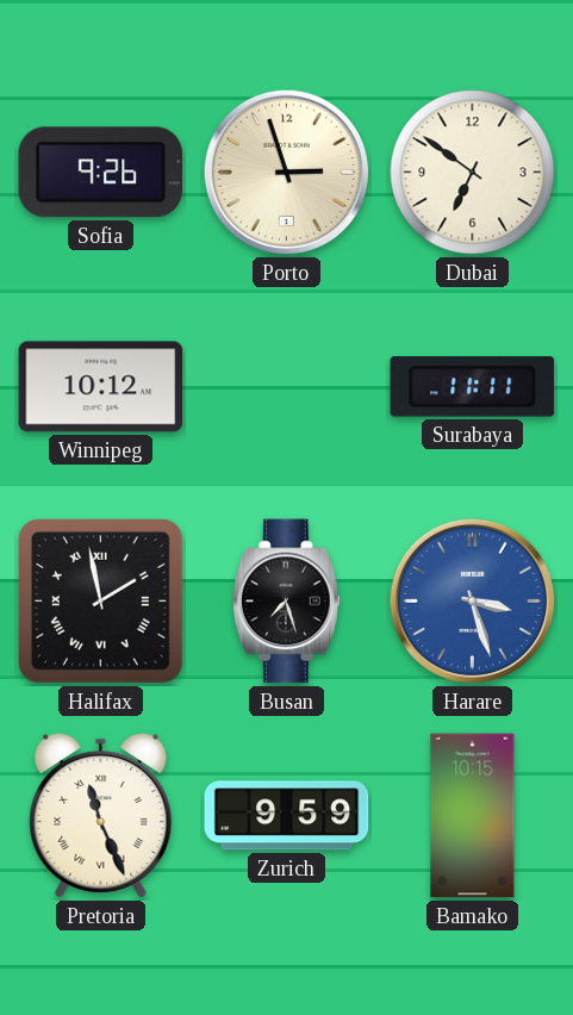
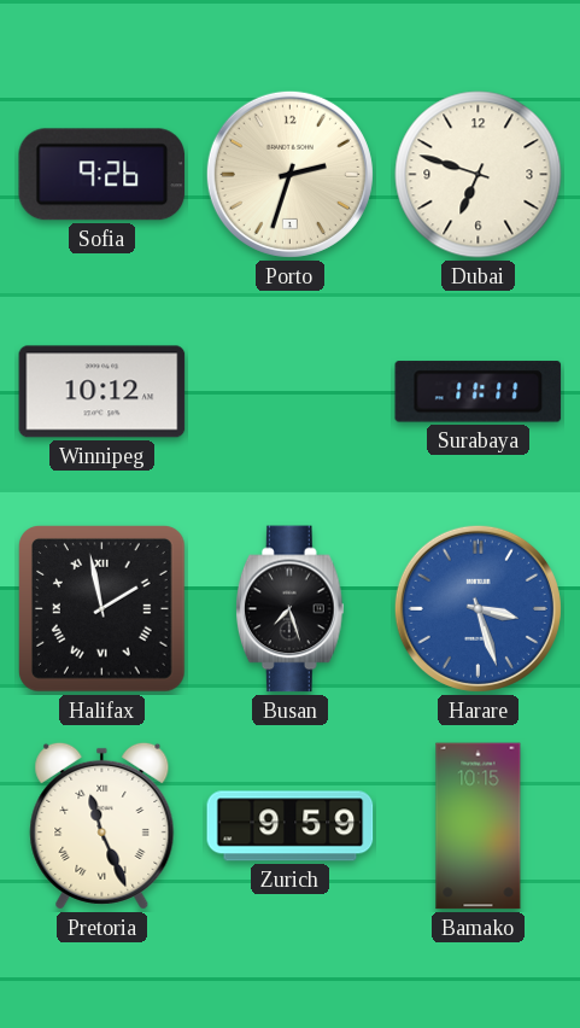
Porto: 2:57 -> 2:33 (289, 174)
Dubai: 6:51 -> 6:48 (479, 175)
